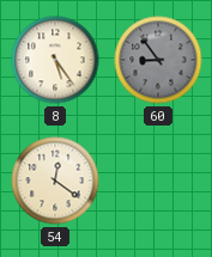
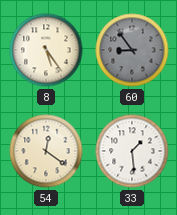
33: none -> 1:29 (132, 151)
